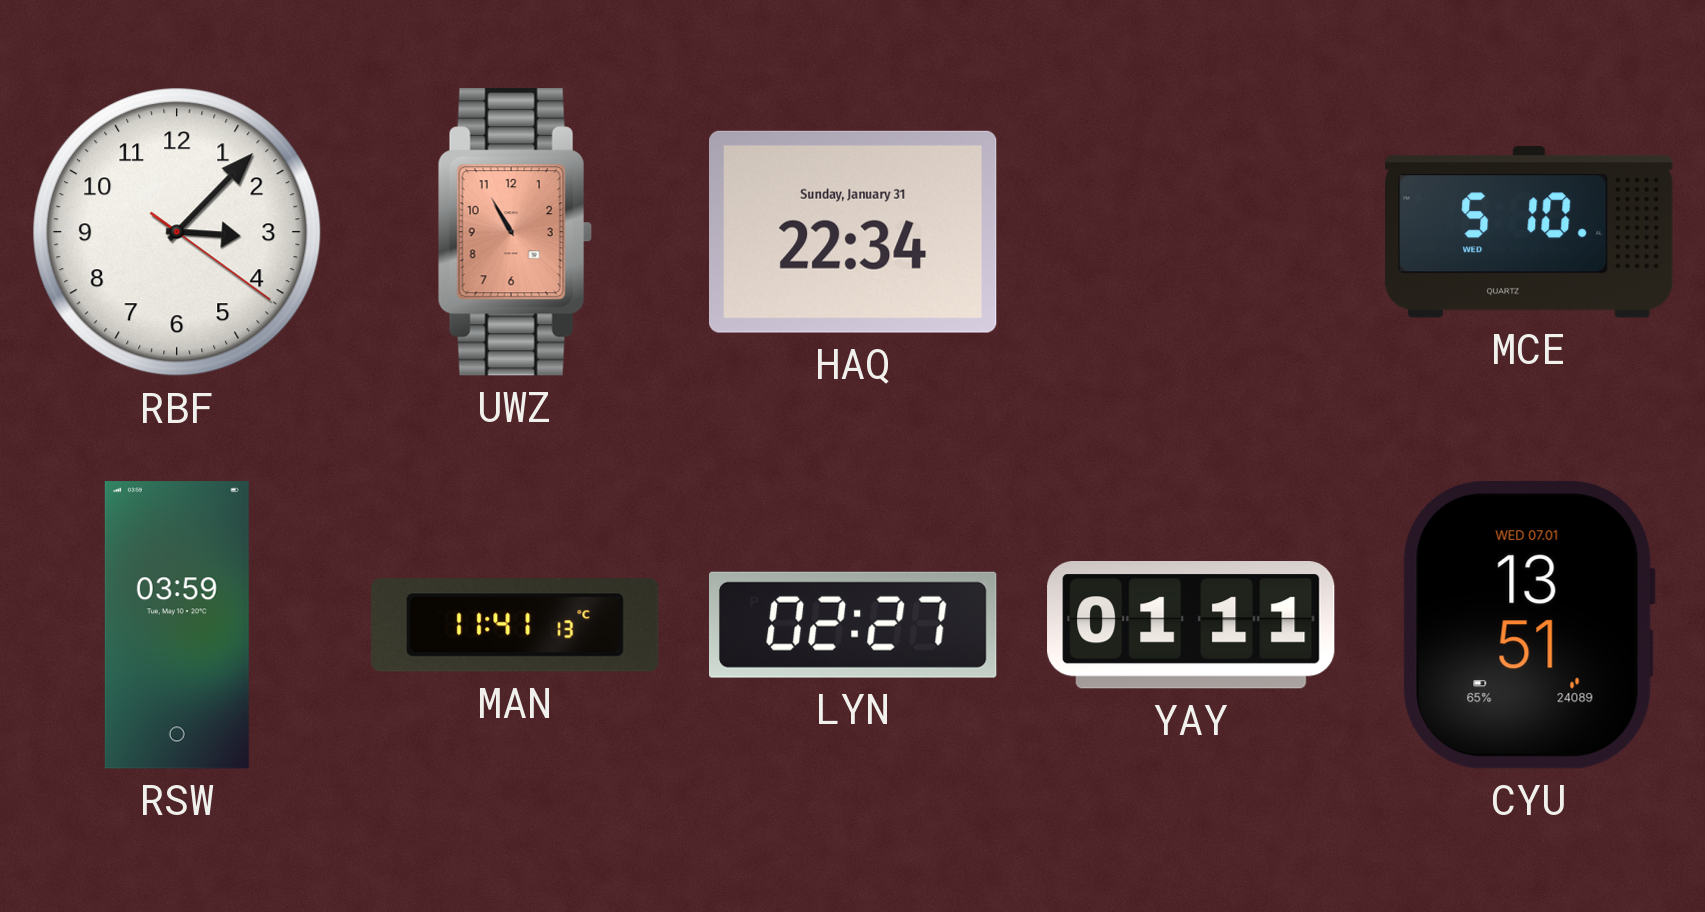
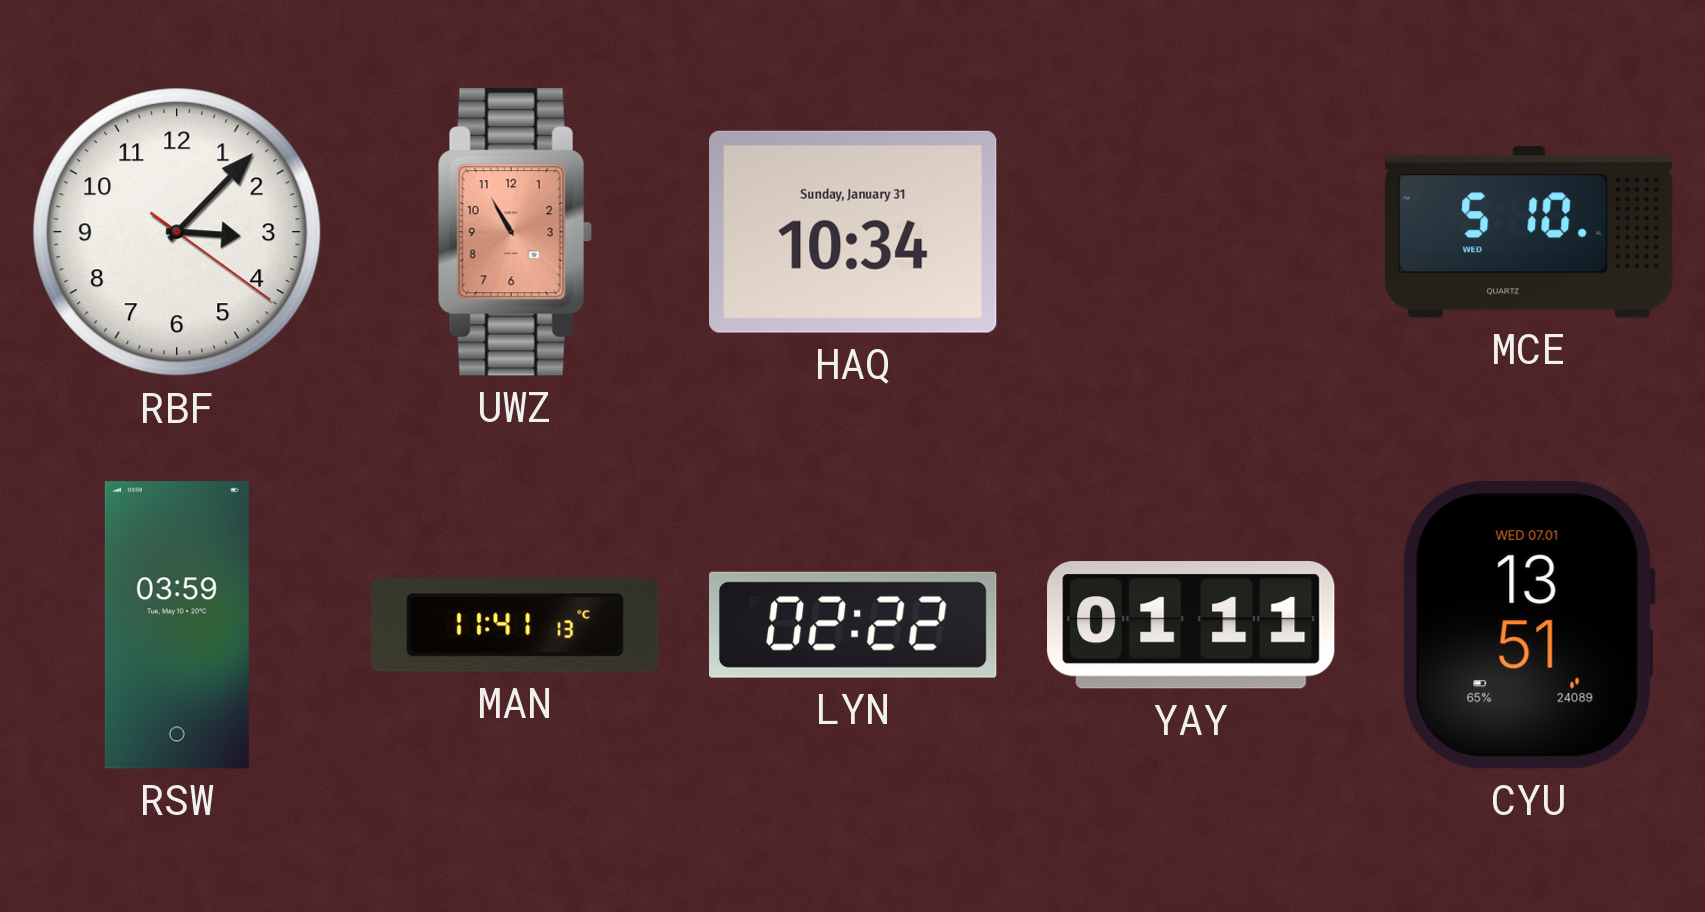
HAQ: 22:34 -> 10:34 (854, 232)
LYN: 02:27 -> 02:22 (854, 625)
